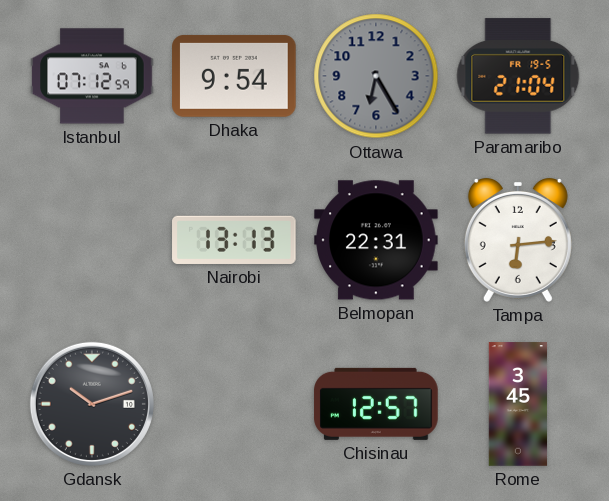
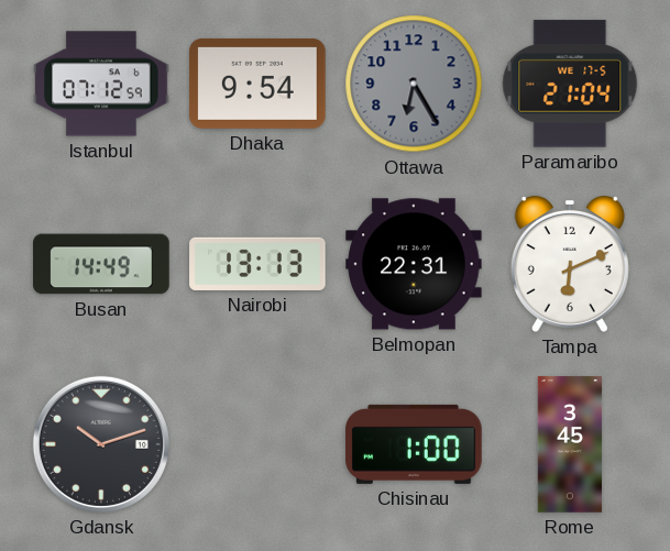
Paramaribo date: FR 19-5 -> WE 17-5 (570, 84)
Busan: none -> 14:49 (101, 264)
Tampa: 6:14 -> 6:11 (570, 264)
Chisinau: 12:57 -> 1:00 (414, 444)
